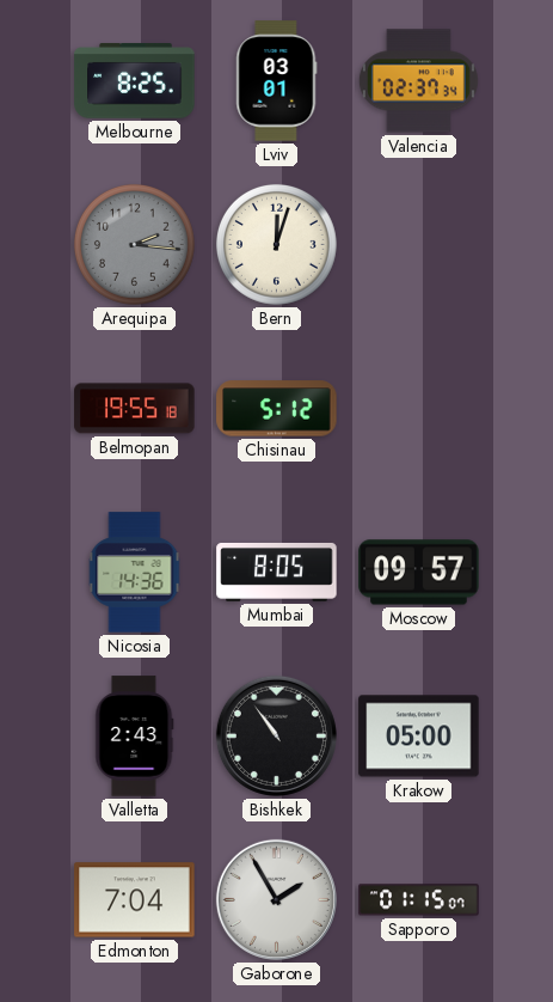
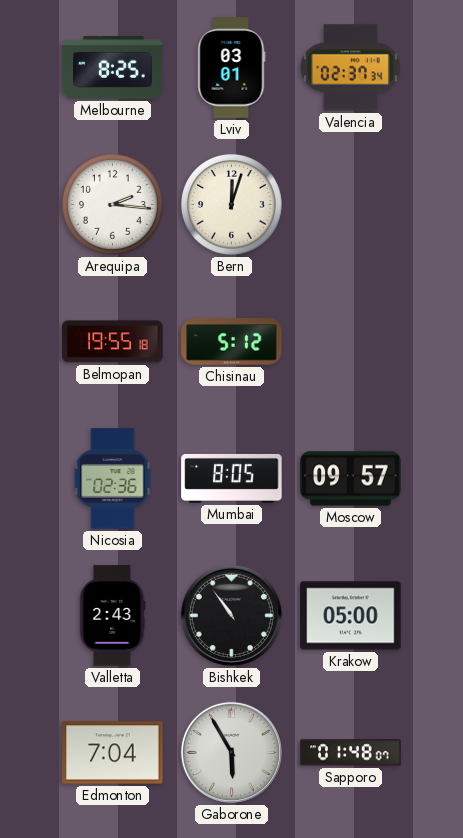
Arequipa dial: grey -> white (112, 204)
Nicosia: 14:36 -> 02:36 (113, 479)
Gaborone: 1:55 -> 5:55 (231, 752)
Sapporo: 01:15 -> 01:48 (351, 753)
